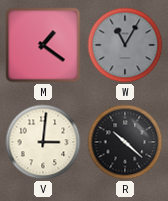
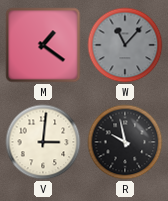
W: 11:05 -> 11:07 (125, 45)
R: 10:22 -> 9:58 (125, 142)
